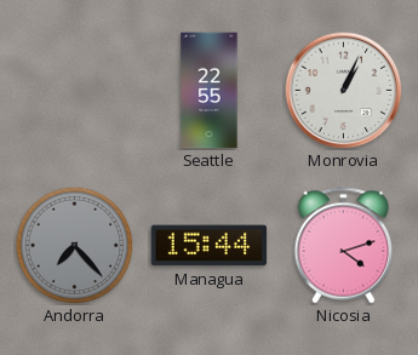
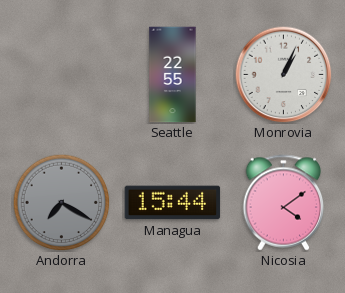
Andorra: 7:23 -> 7:20 (61, 202)
Nicosia: 4:12 -> 4:09 (284, 203)
